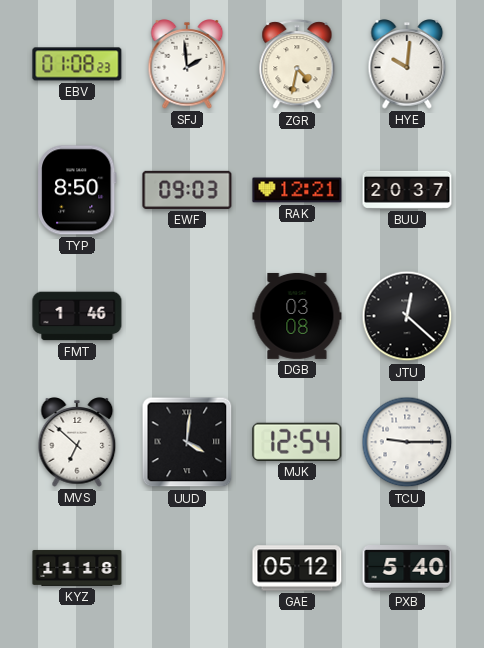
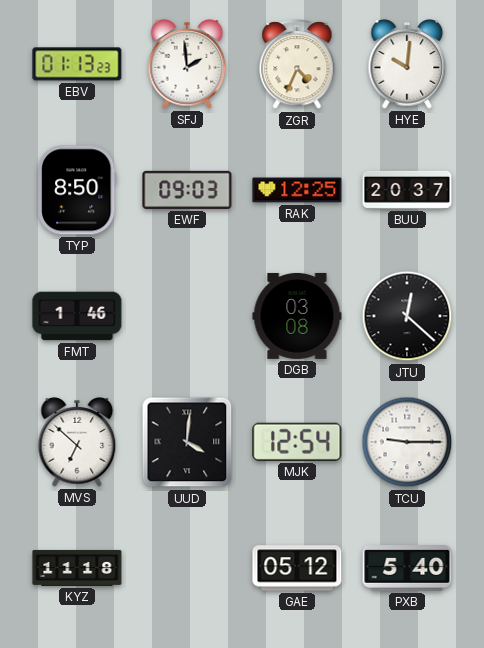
EBV: 01:08 -> 01:13 (77, 64)
ZGR: 4:32 -> 4:34 (297, 65)
RAK: 12:21 -> 12:25 (297, 190)
